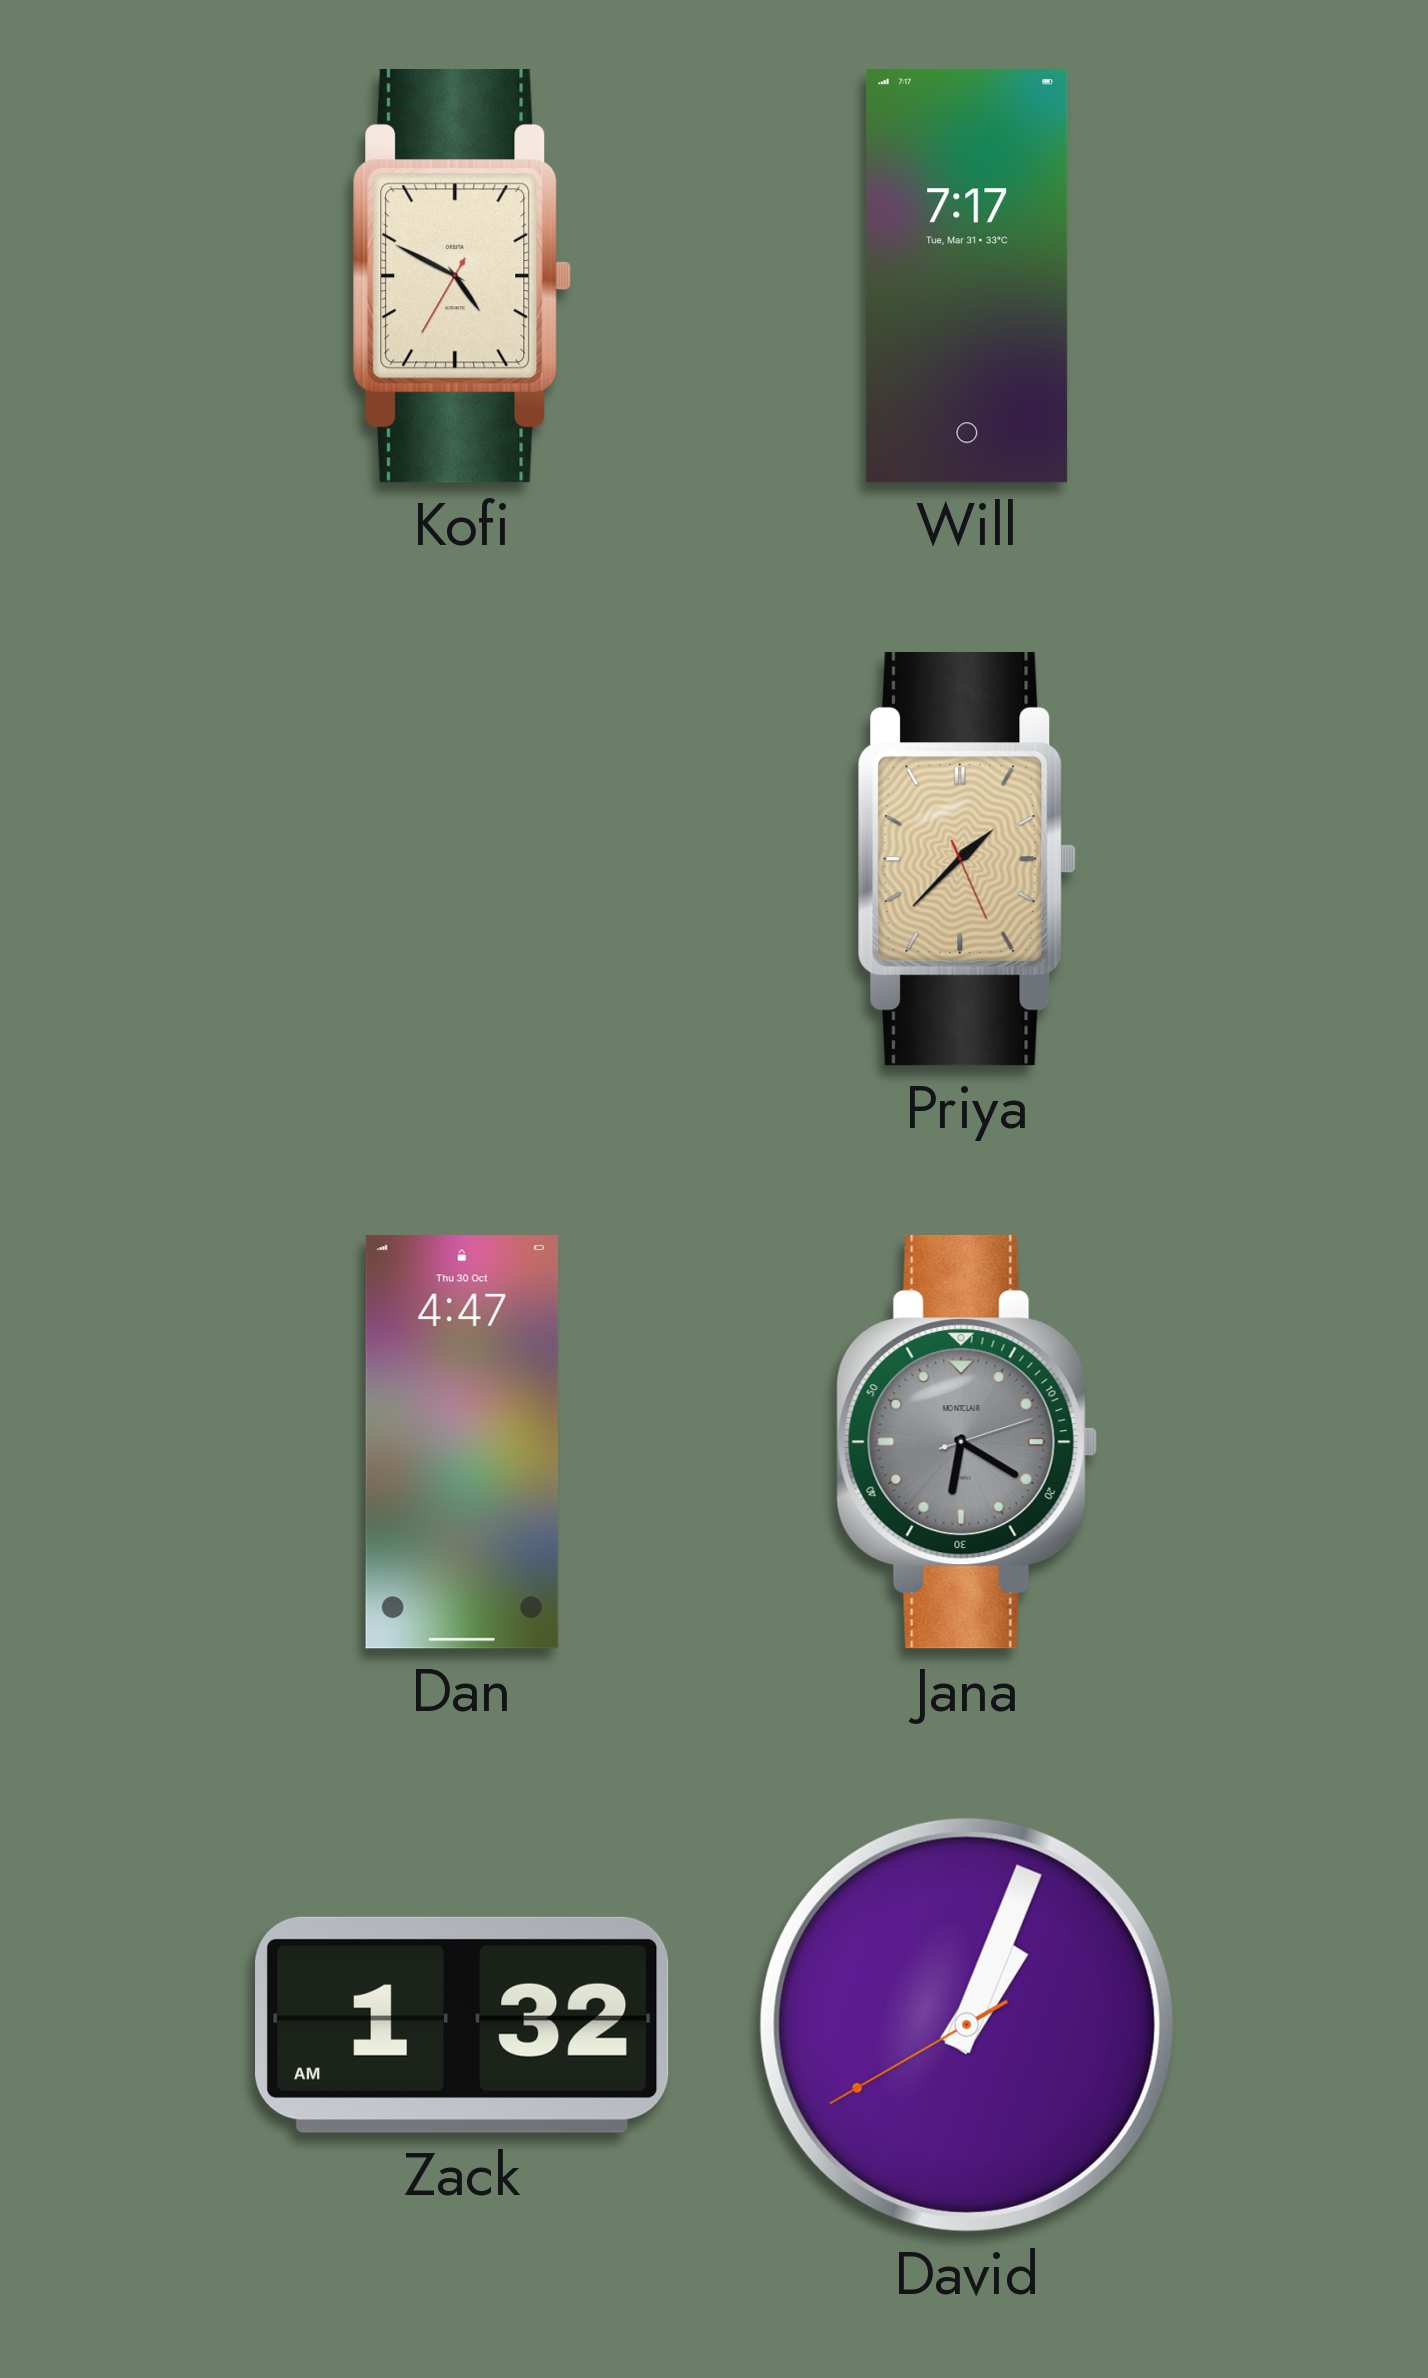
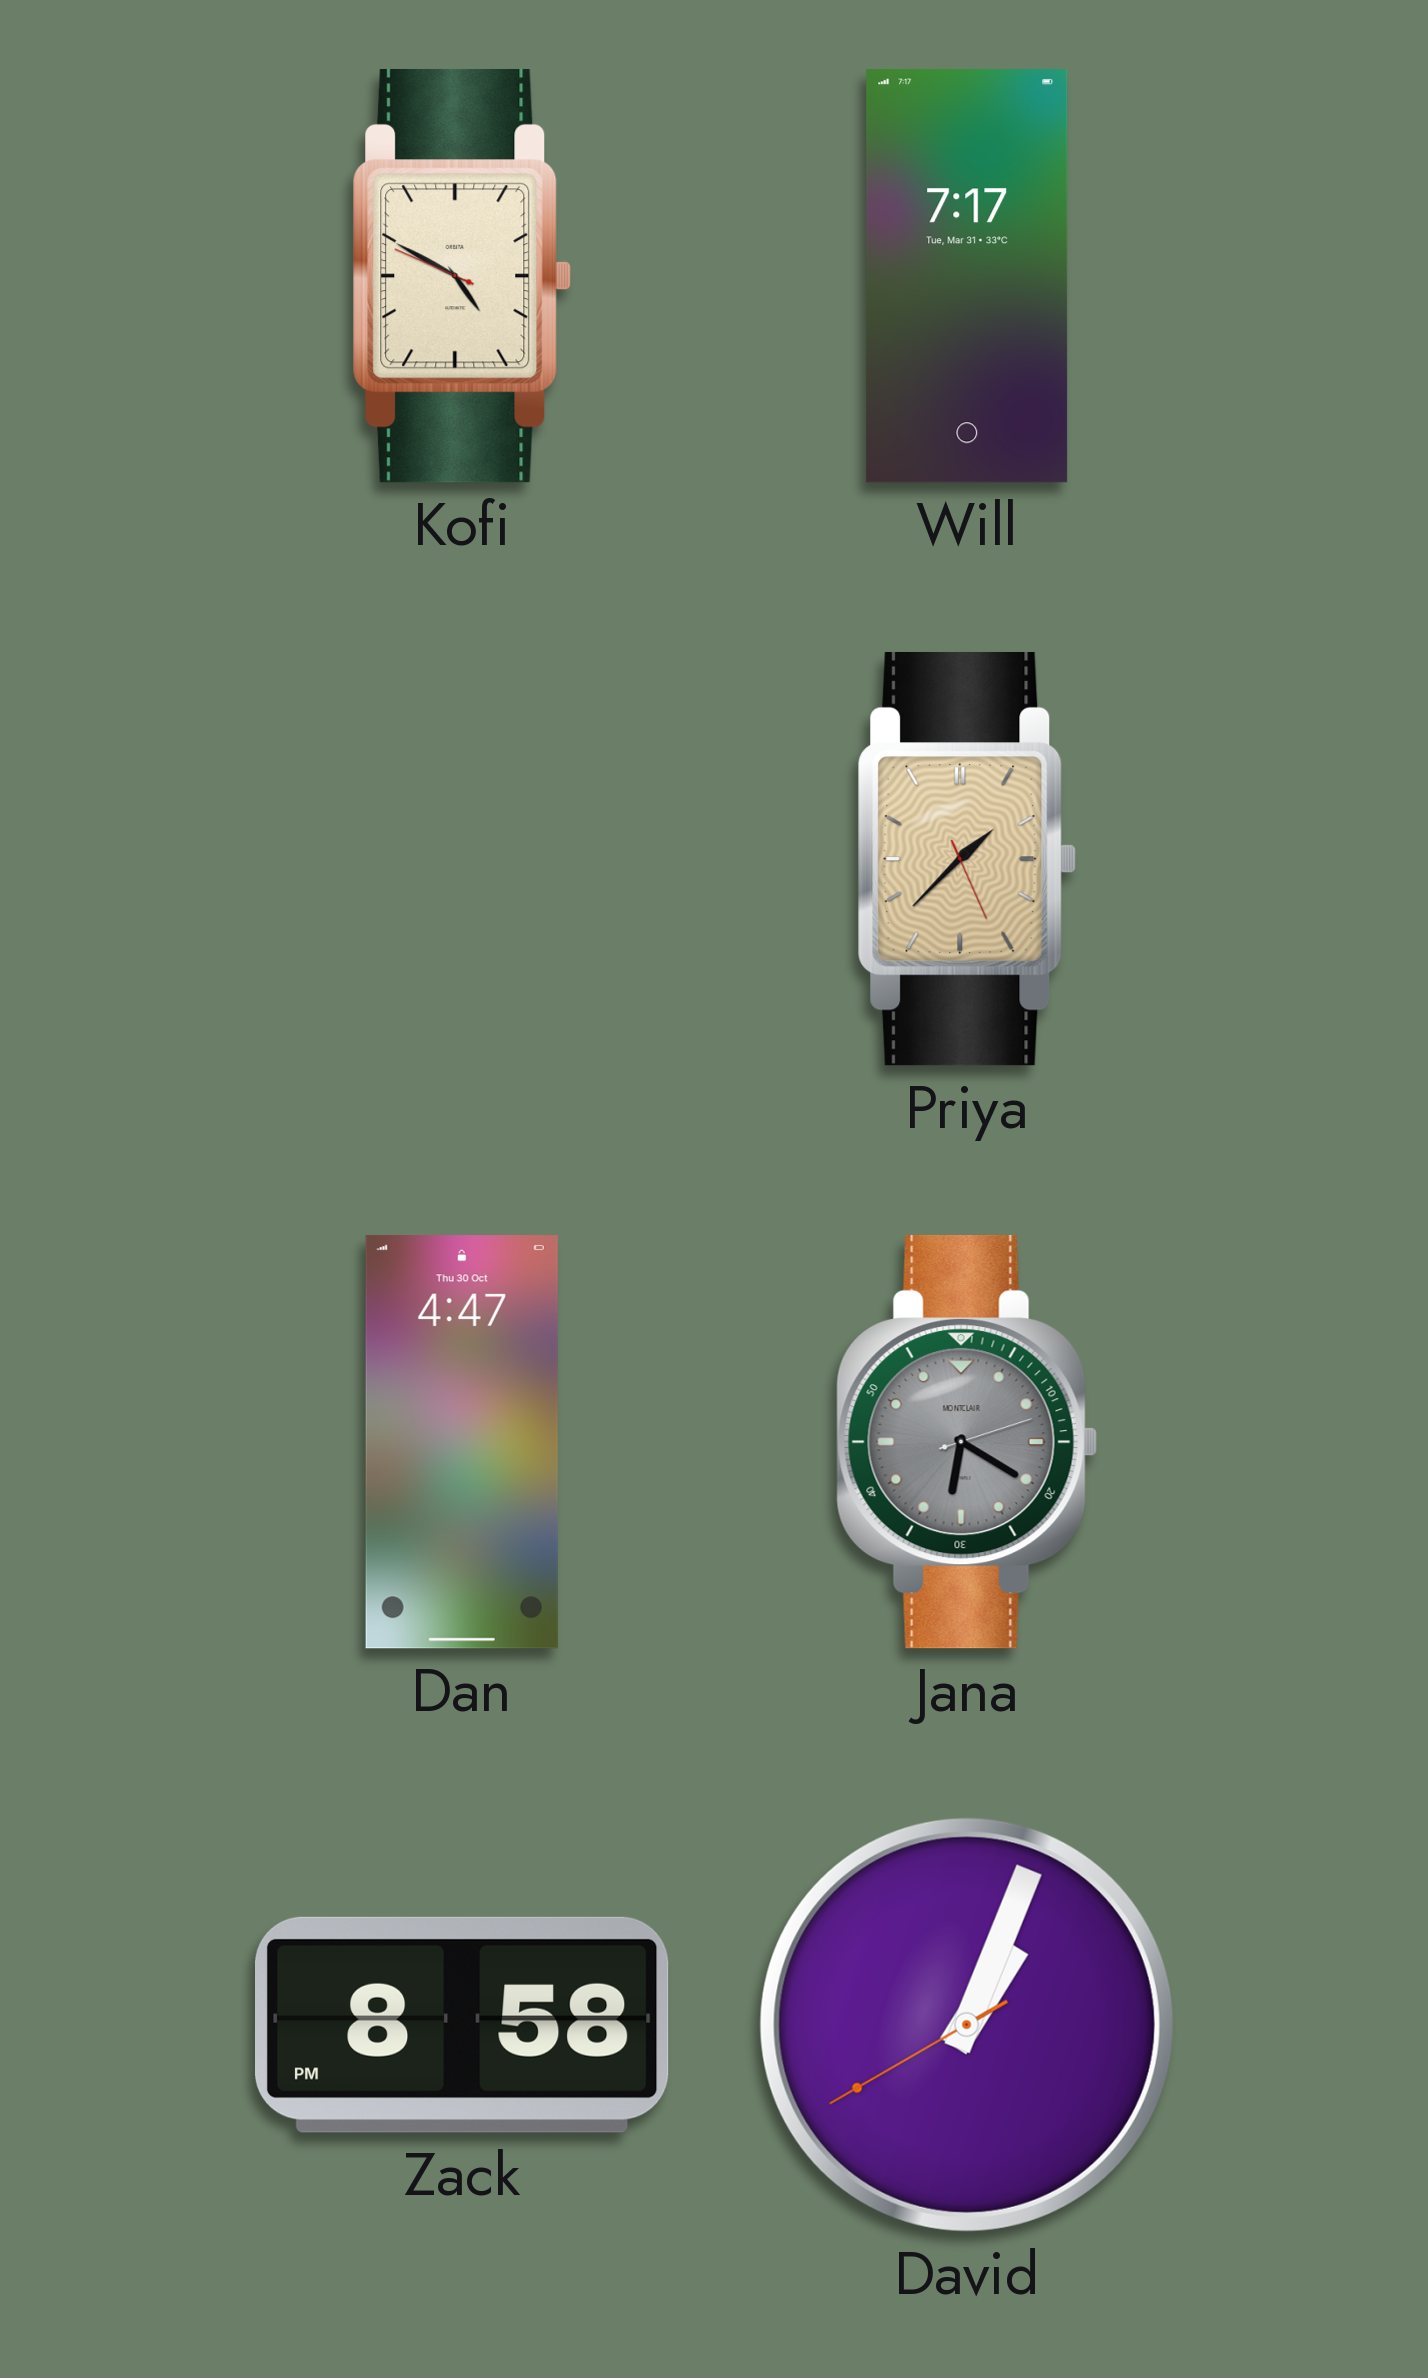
Kofi: 4:49:35 -> 4:49:49 (462, 276)
Zack: 1:32 -> 8:58 (463, 2025)
